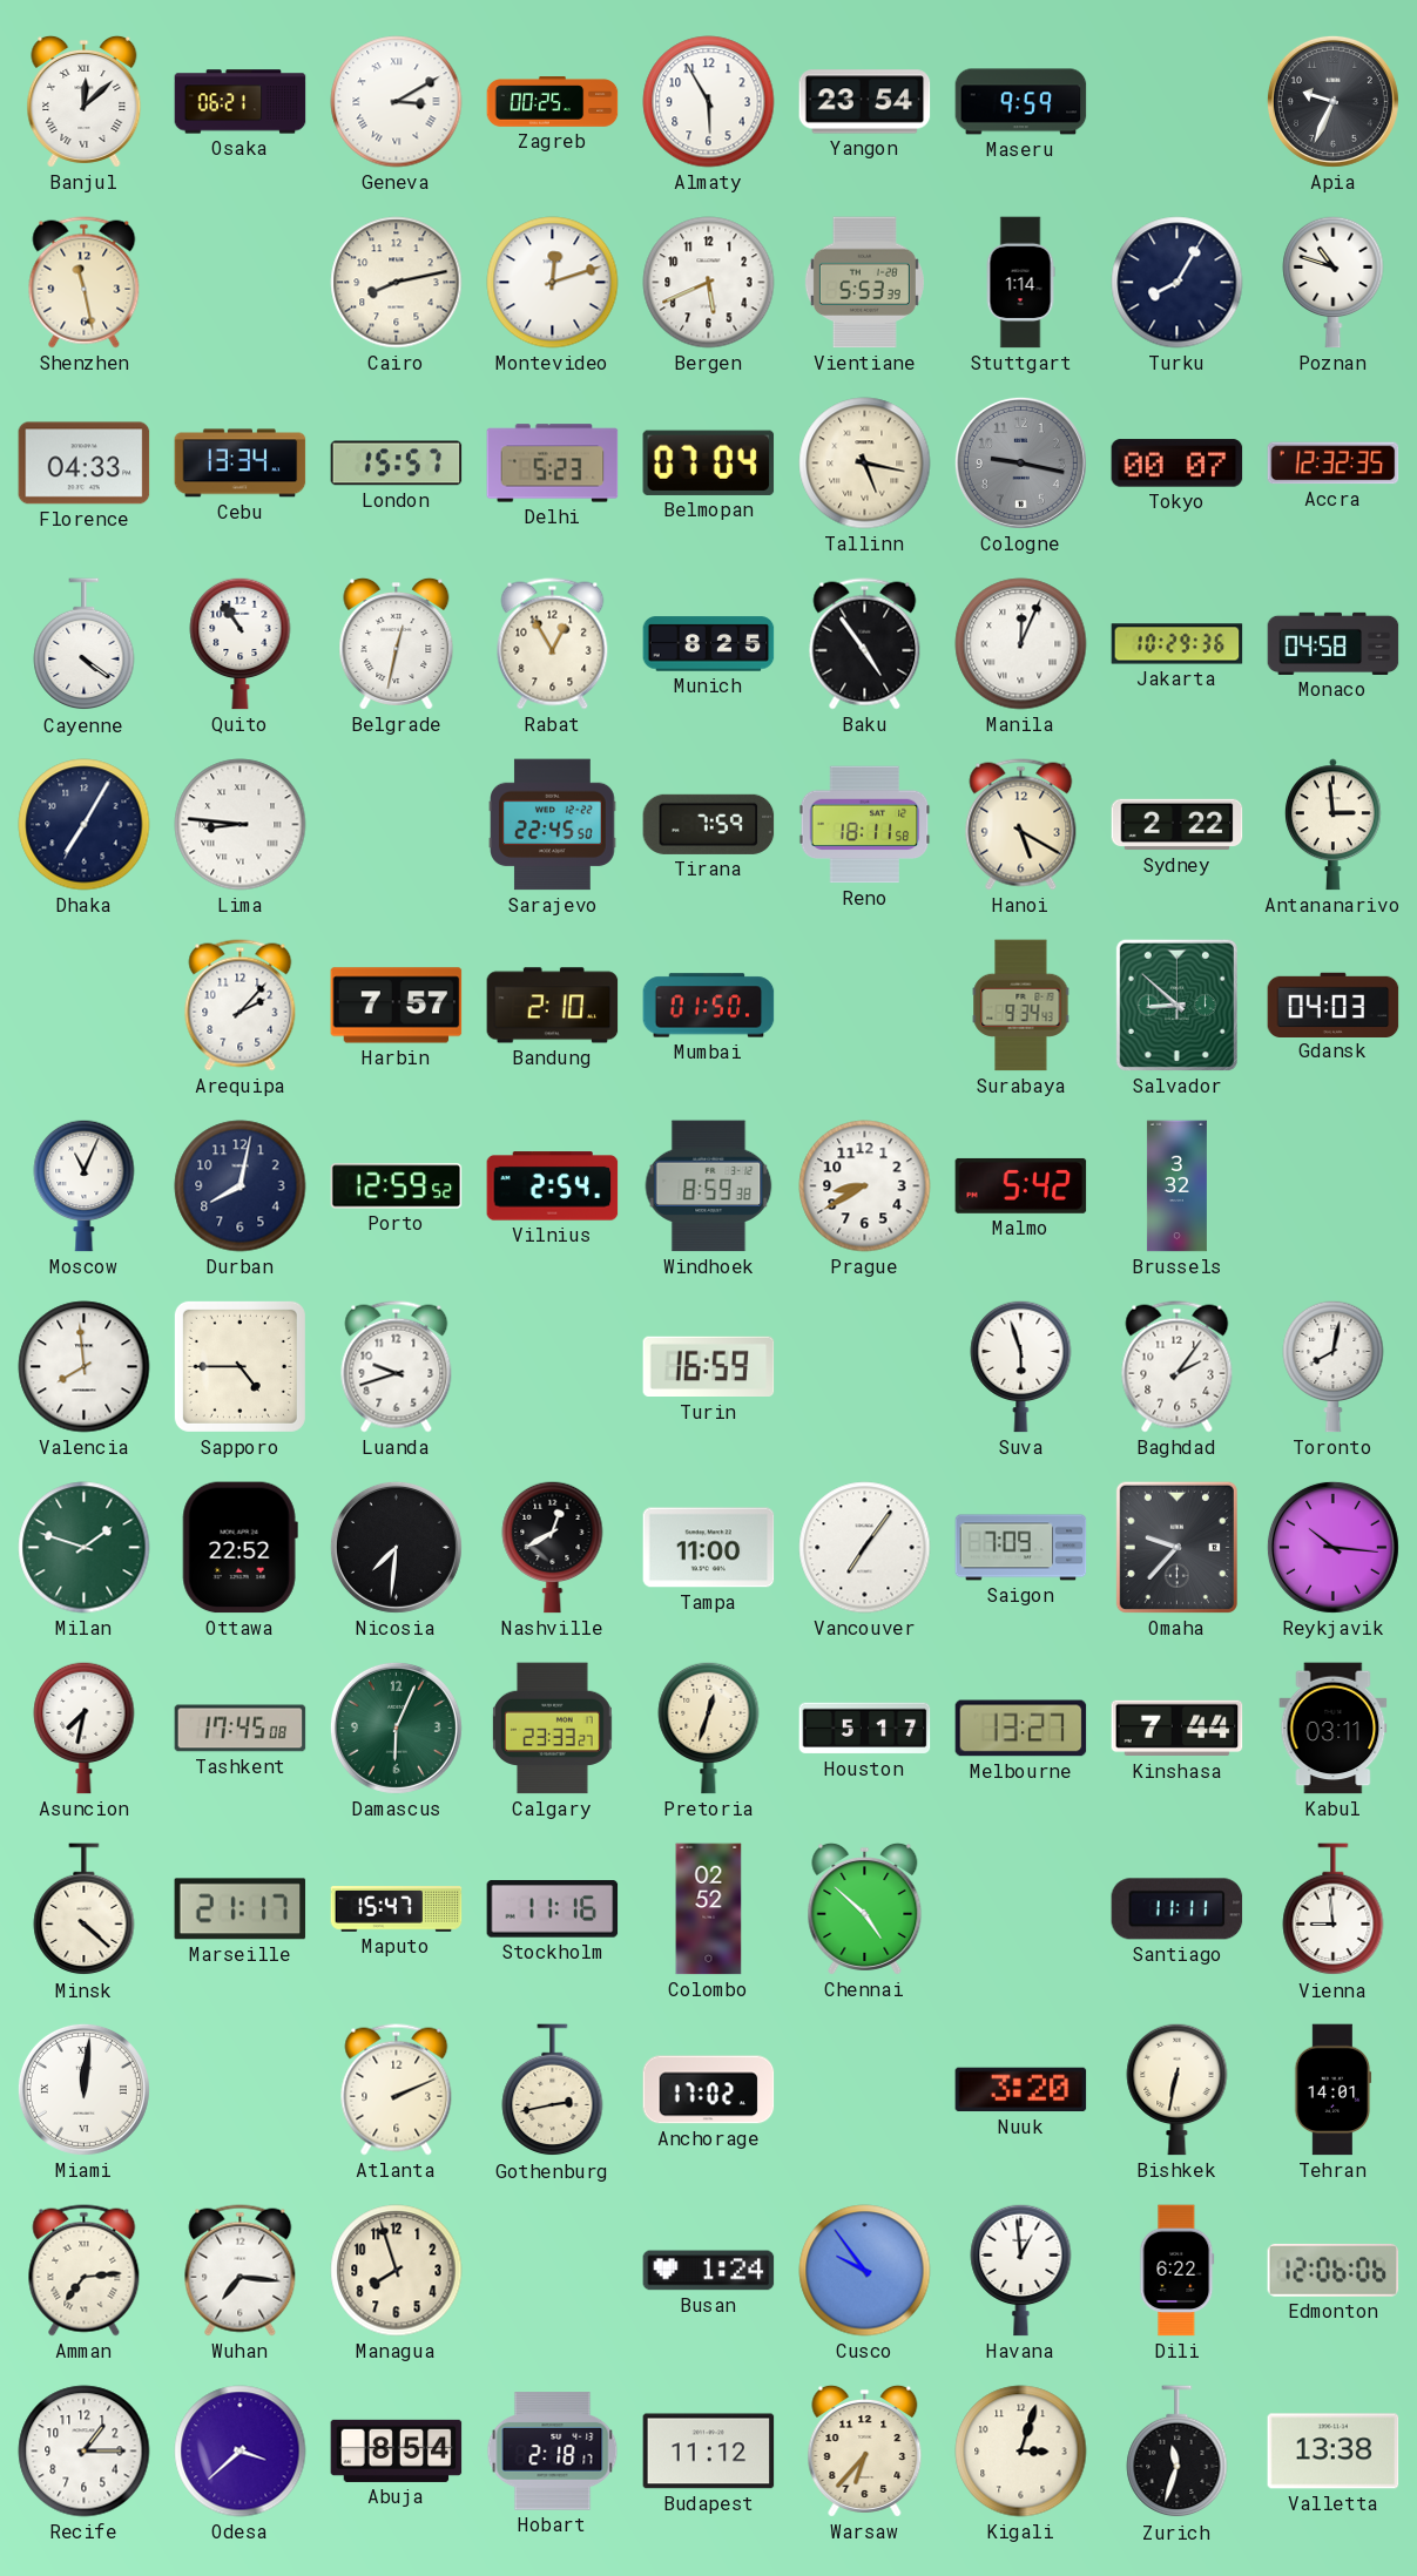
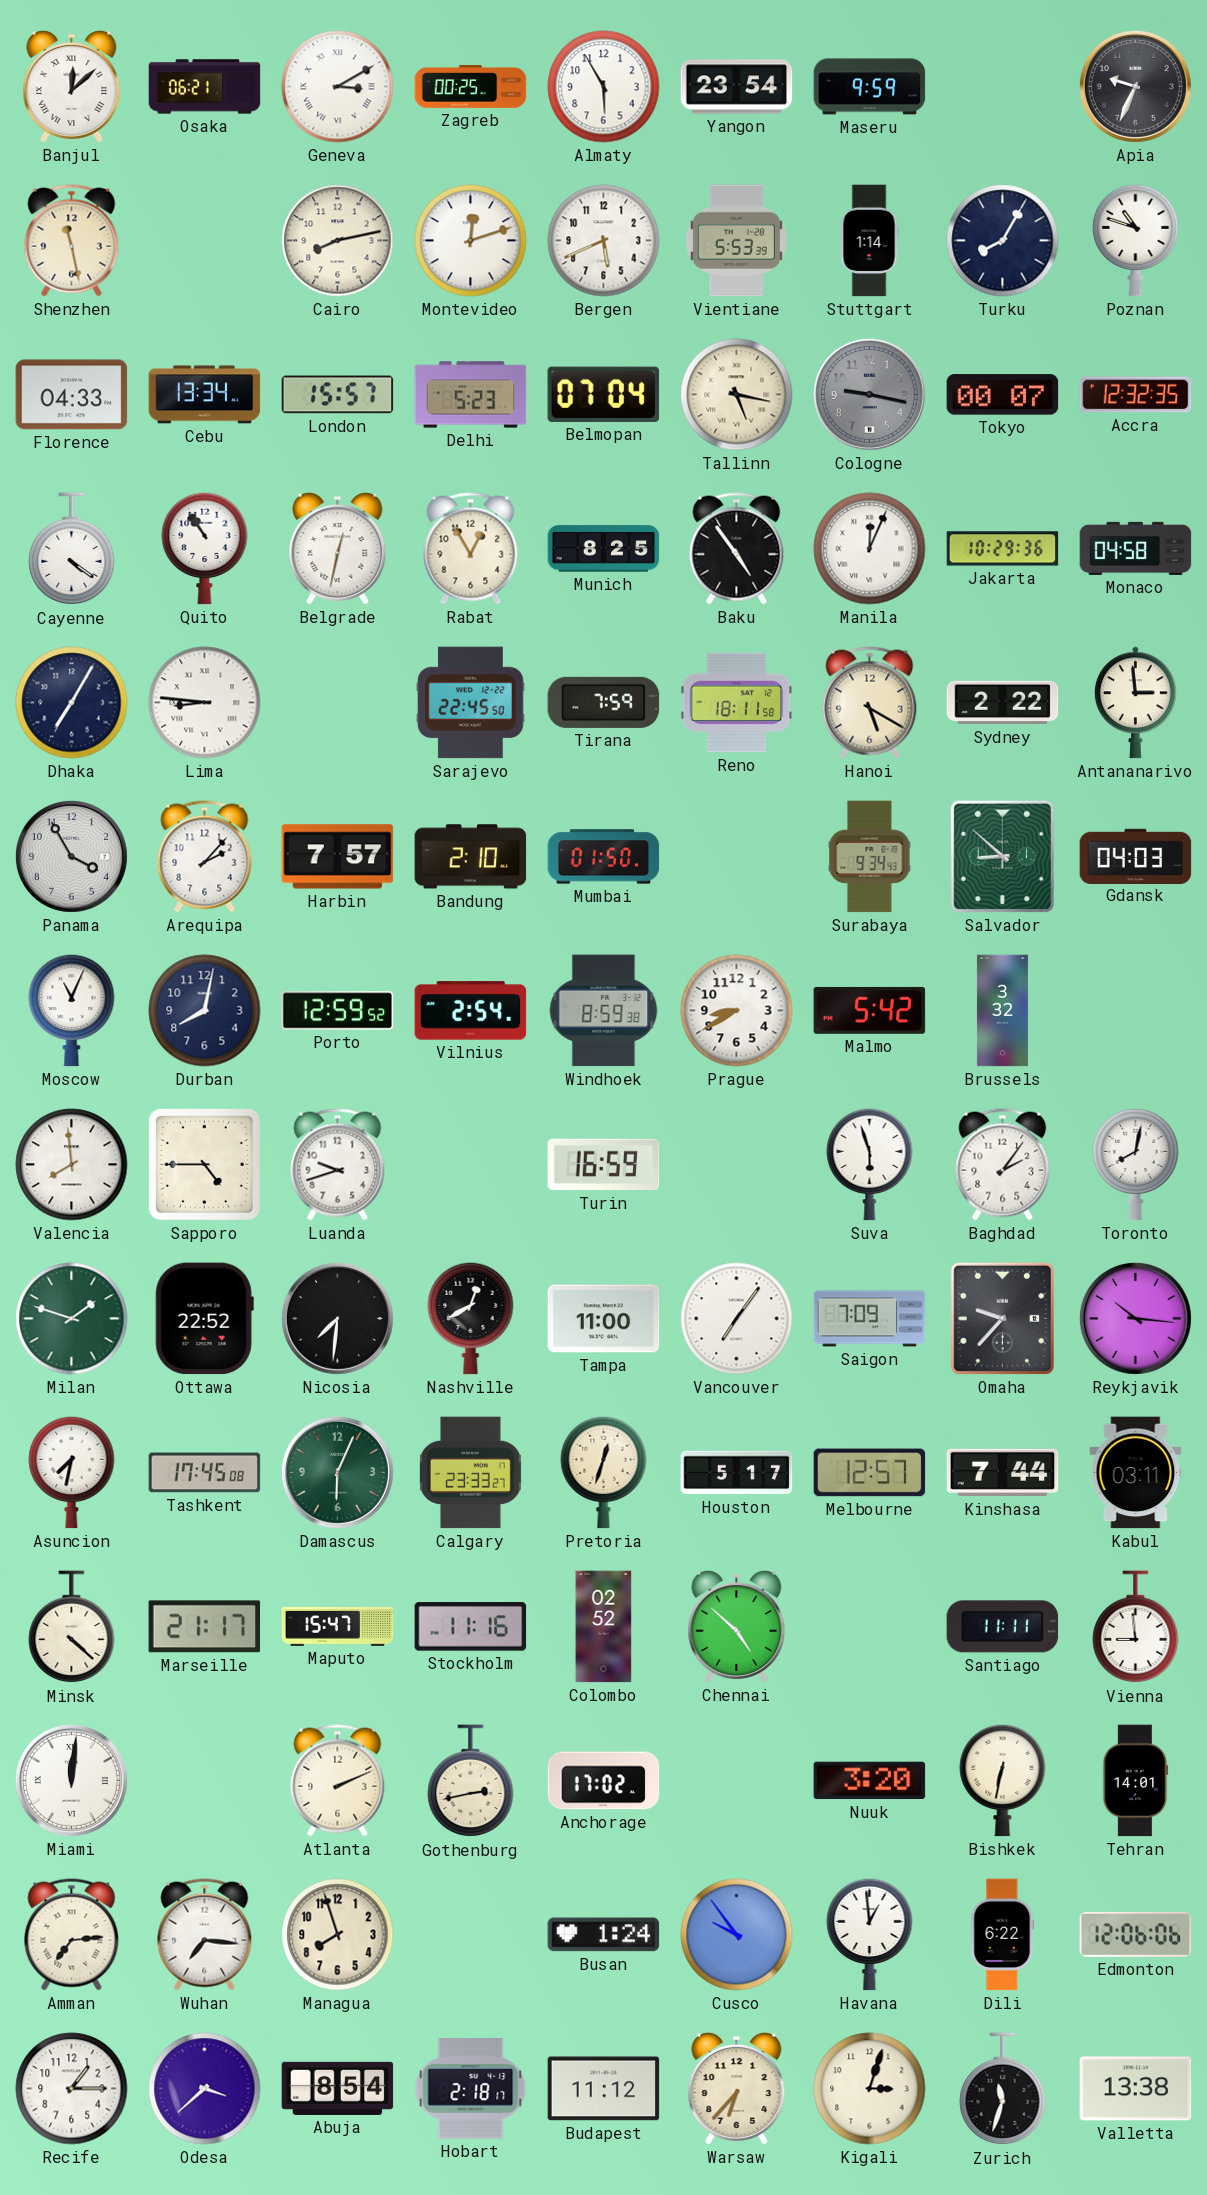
Panama: none -> 3:55 (71, 856)
Melbourne: 13:27 -> 12:57 (870, 1473)
